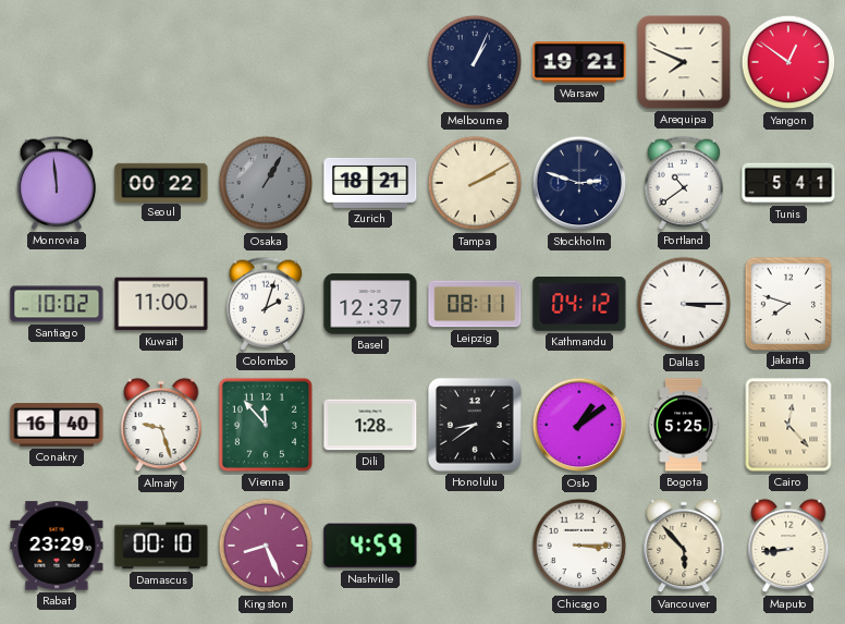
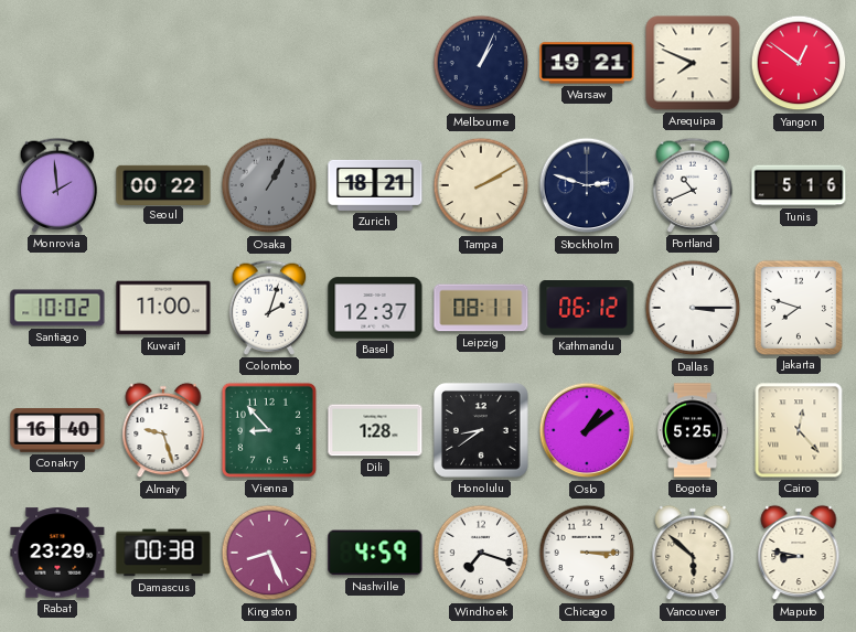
Monrovia: 11:59 -> 1:59 (57, 185)
Portland: 10:39 -> 10:41 (693, 185)
Tunis: 5:41 -> 5:16 (799, 185)
Kathmandu: 04:12 -> 06:12 (587, 309)
Vienna: 11:53 -> 8:53 (269, 430)
Damascus: 00:10 -> 00:38 (163, 553)
Windhoek: none -> 7:18 (481, 553)
Vancouver: 5:53 -> 5:52 (693, 553)
Maputo: 8:44 -> 8:47 (799, 553)
